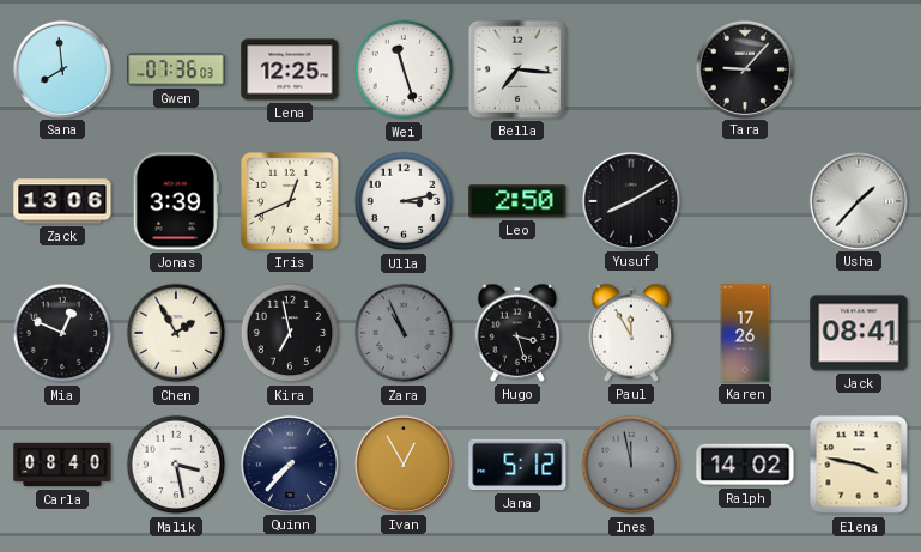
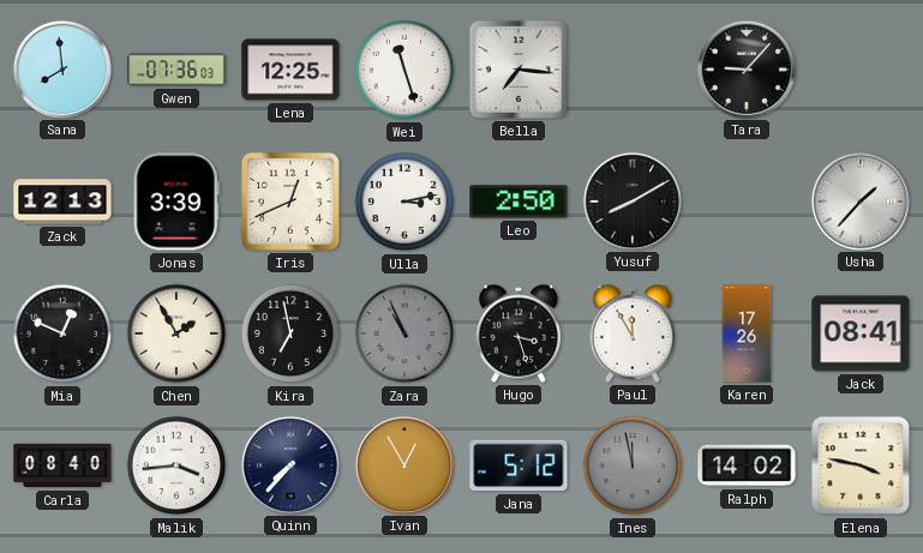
Zack: 13:06 -> 12:13 (62, 202)
Malik: 3:28 -> 3:44 (176, 465)
